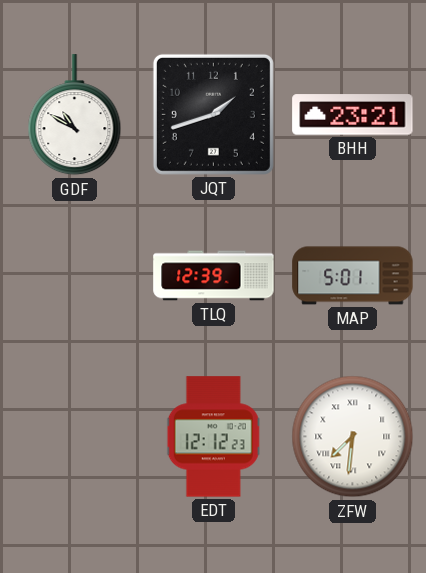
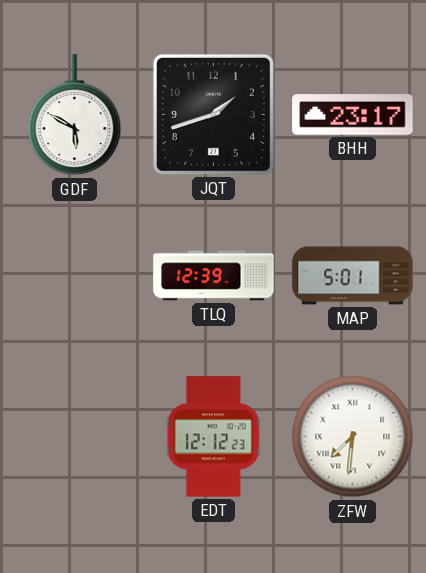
GDF: 10:50 -> 5:50 (75, 115)
BHH: 23:21 -> 23:17 (353, 115)
